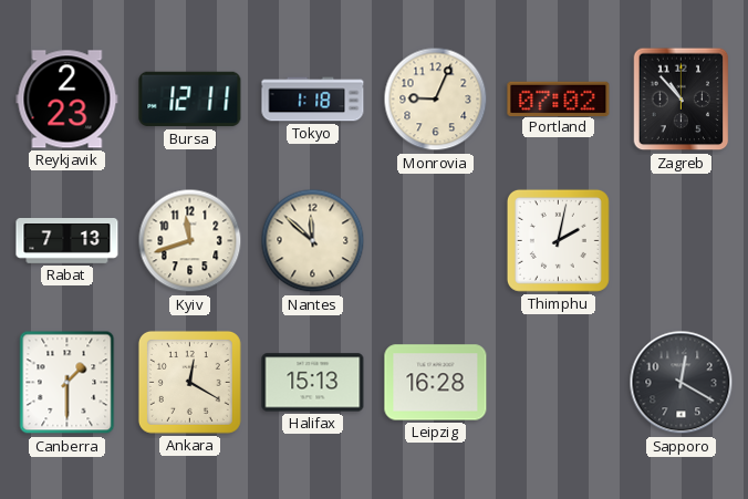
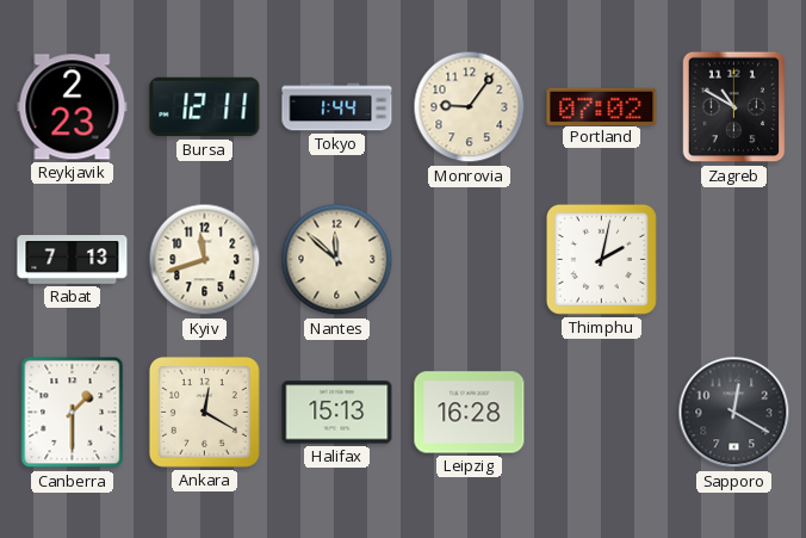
Tokyo: 1:18 -> 1:44 (337, 107)
Monrovia: 9:04 -> 9:06 (470, 107)
Zagreb: 10:53 -> 10:50 (734, 107)
